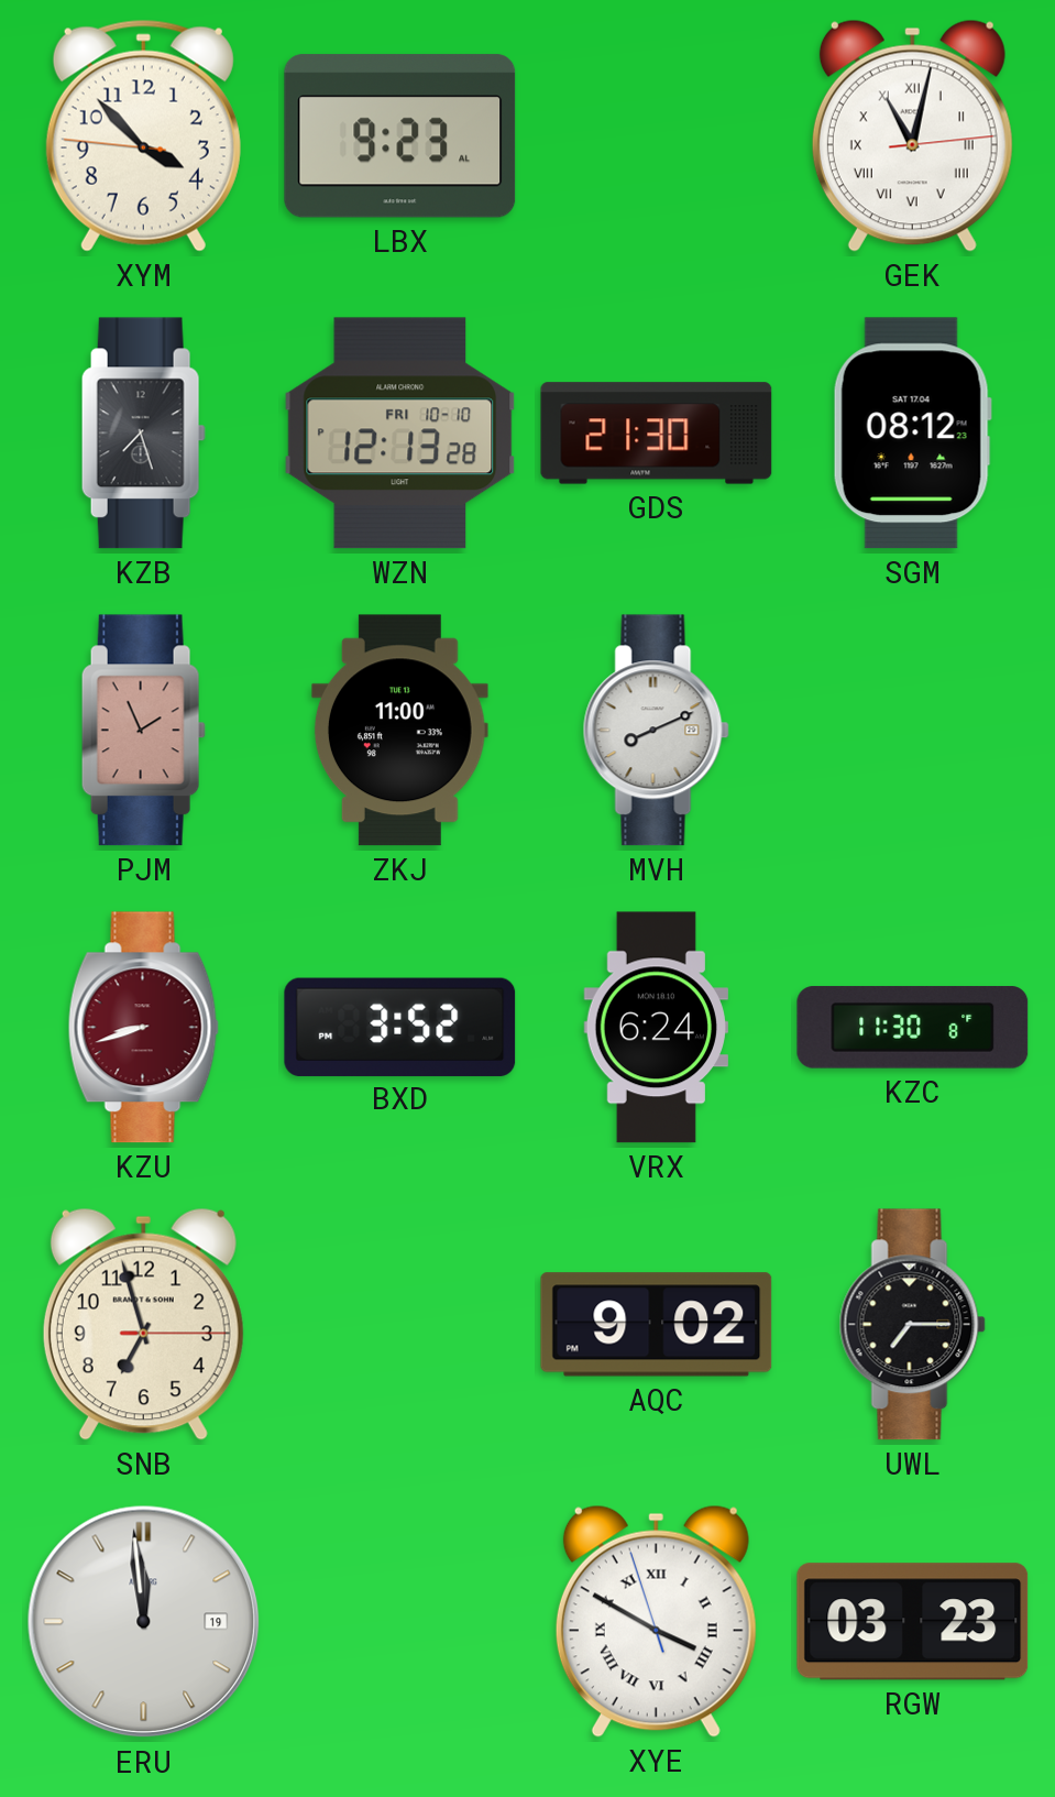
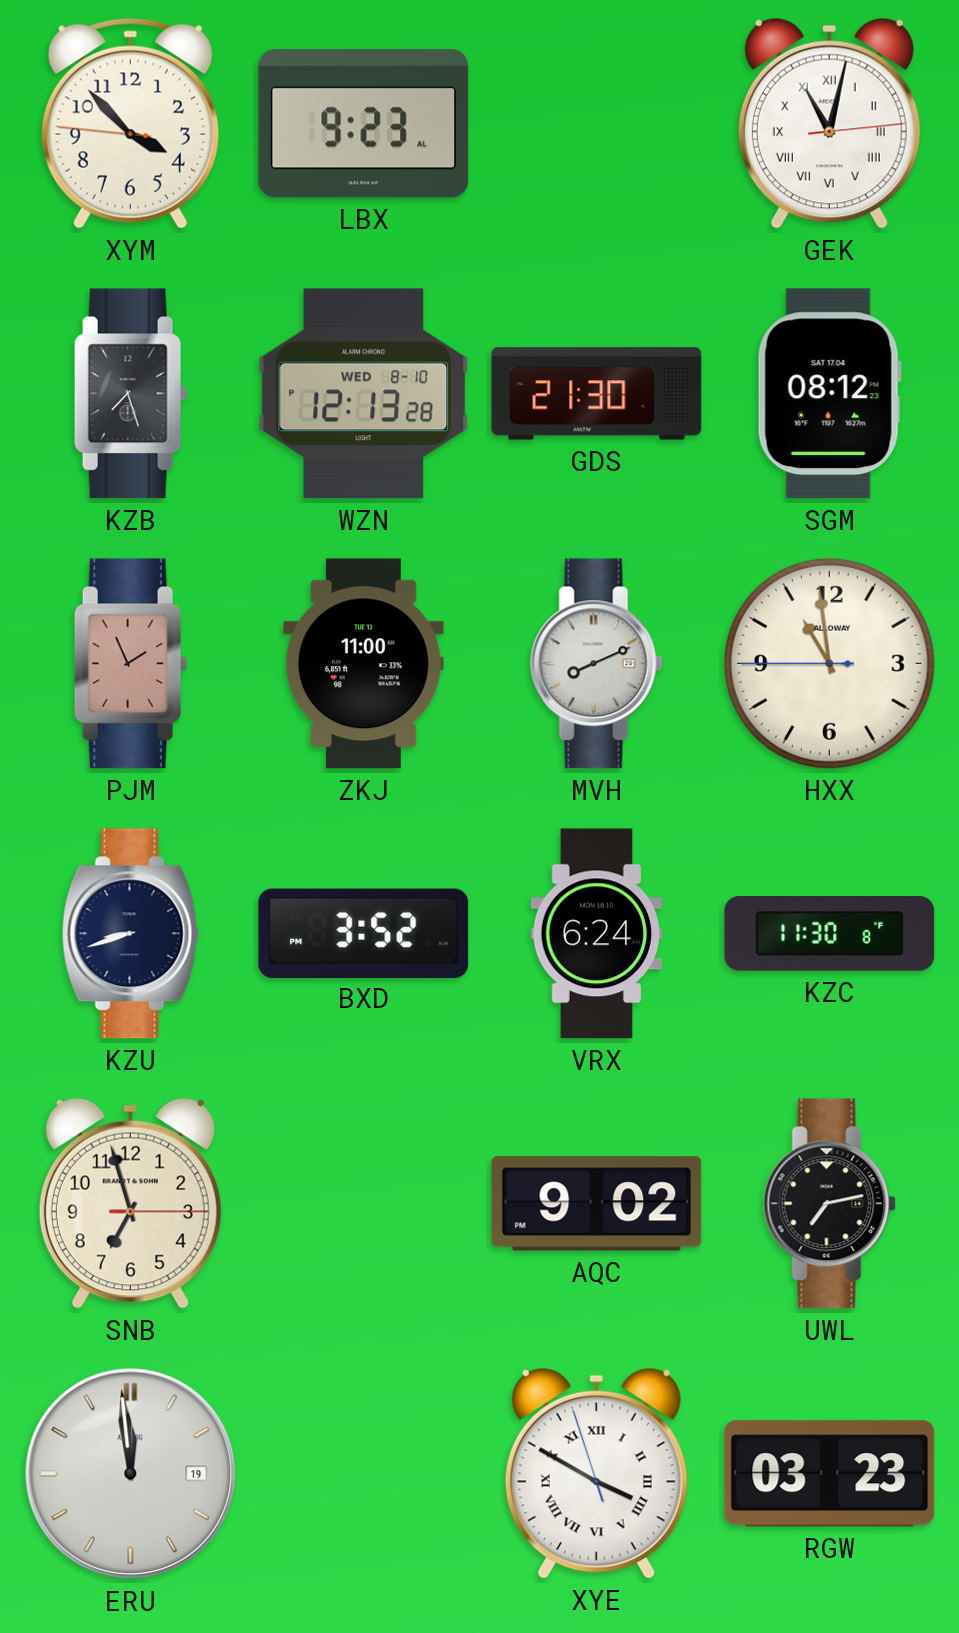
WZN date: FRI 10-10 -> WED 8-10 (364, 394)
HXX: none -> 10:58 (829, 663)
KZU dial: burgundy -> navy (130, 934)
UWL: 7:15 -> 7:13 (829, 1204)
